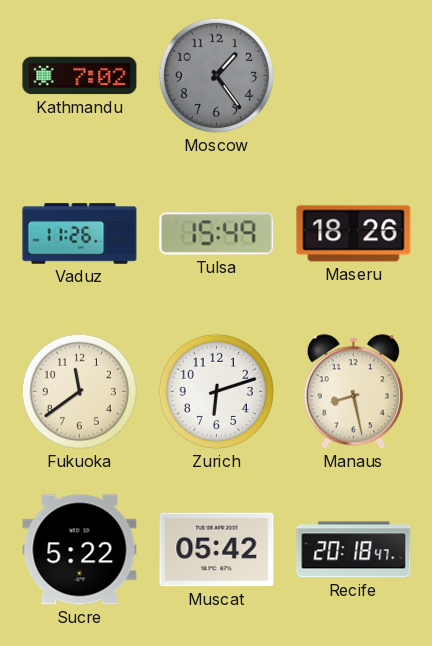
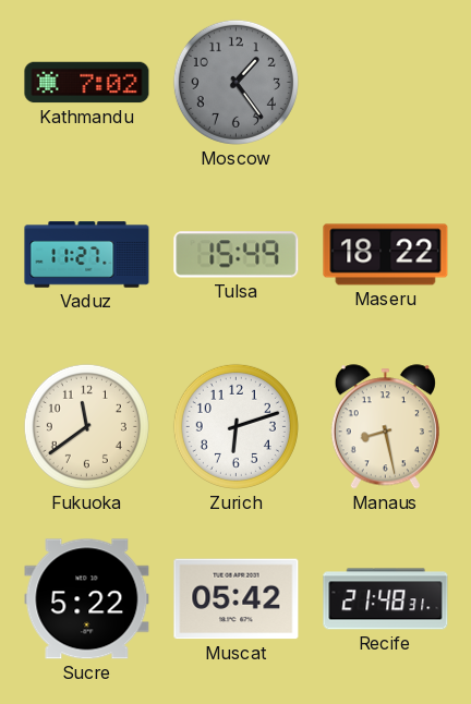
Vaduz: 11:26 -> 11:27 (87, 255)
Maseru: 18:26 -> 18:22 (386, 255)
Recife: 20:18 -> 21:48 (386, 599)
